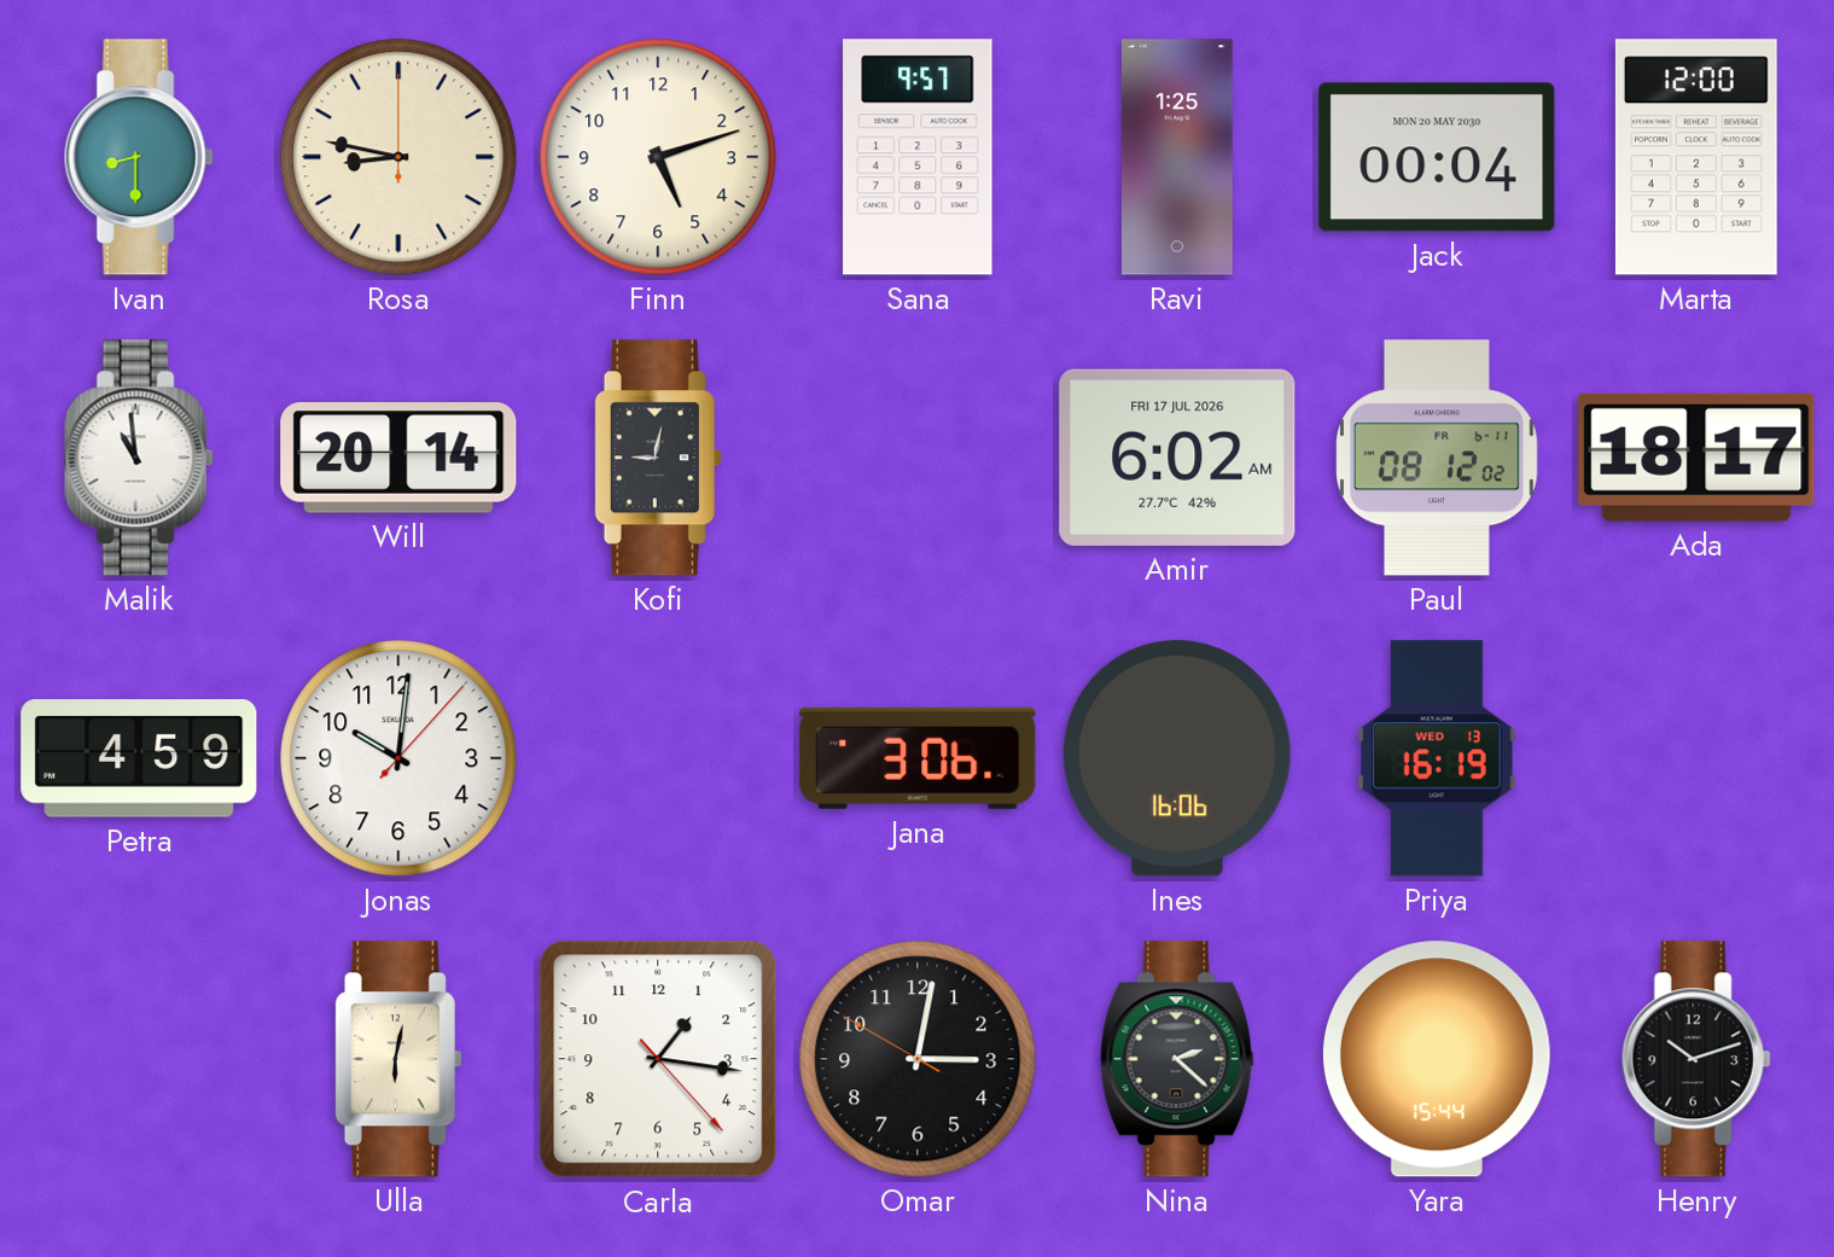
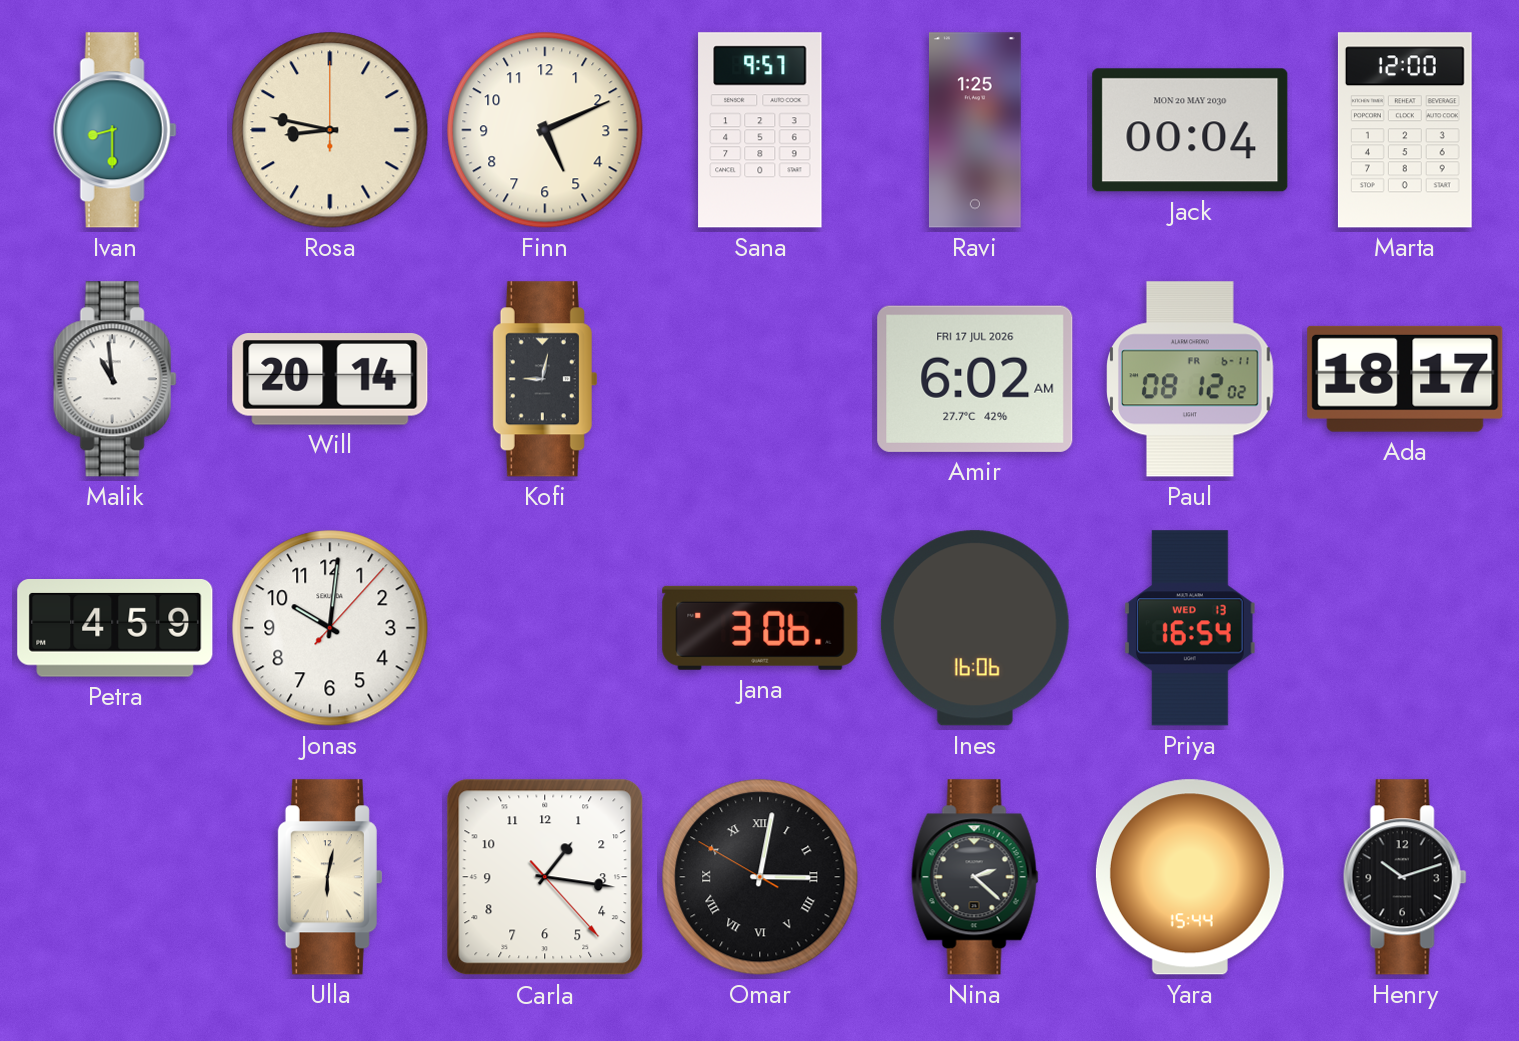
Finn: 5:12 -> 5:11 (545, 130)
Priya: 16:19 -> 16:54 (1190, 628)
Omar numerals: Arabic -> Roman (760, 877)
